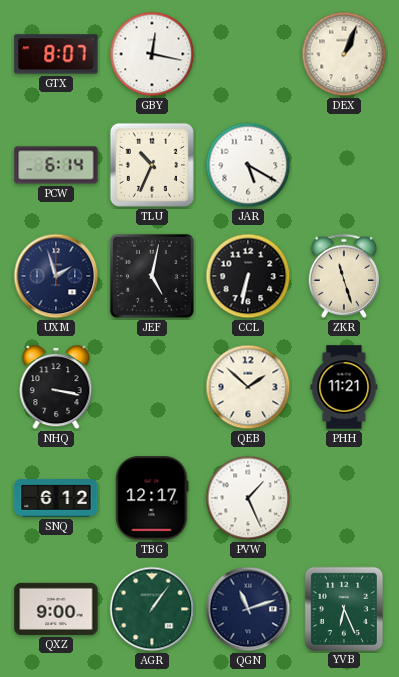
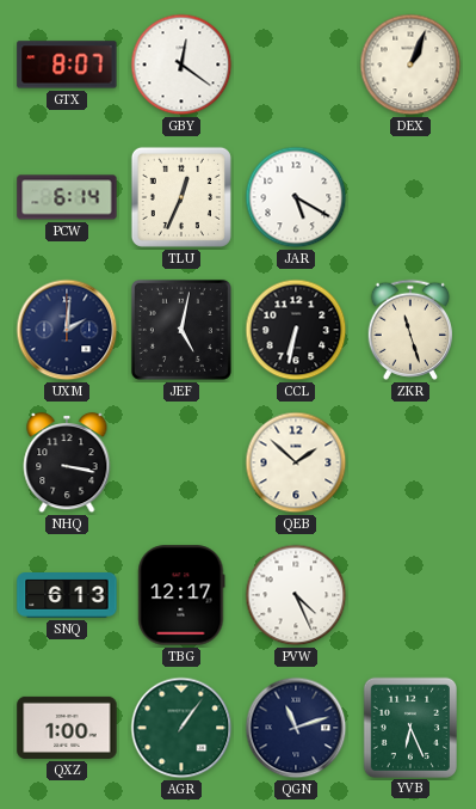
GBY: 12:17 -> 12:21 (181, 65)
TLU: 10:34 -> 12:34 (181, 197)
UXM: 1:57 -> 2:01 (67, 330)
PHH: 11:21 -> none (344, 387)
SNQ: 6:12 -> 6:13 (67, 596)
PVW: 1:26 -> 4:26 (296, 595)
QXZ: 9:00 -> 1:00 (67, 728)
